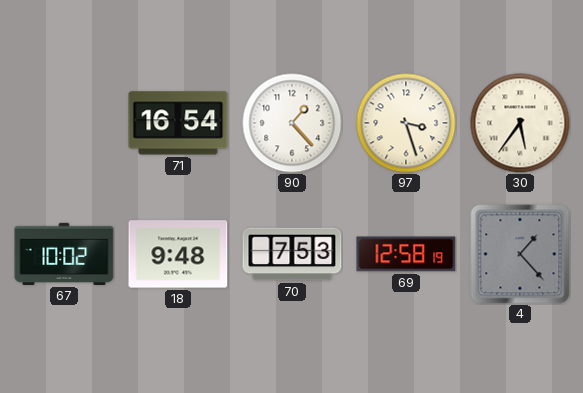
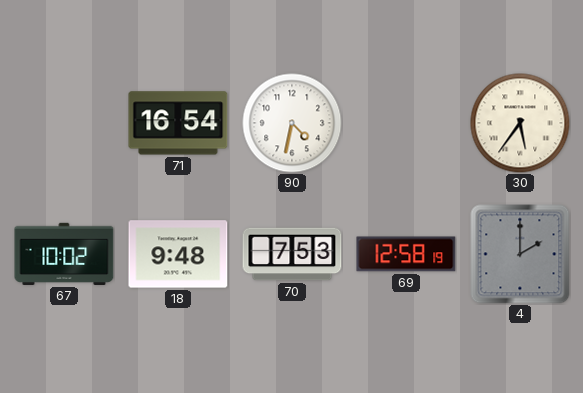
90: 1:23 -> 4:32 (292, 123)
97: 3:27 -> none (406, 123)
4: 1:23 -> 2:00 (520, 254)
